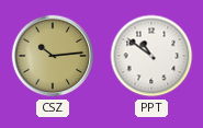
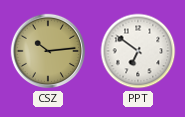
PPT: 10:51 -> 6:51 (138, 51)
